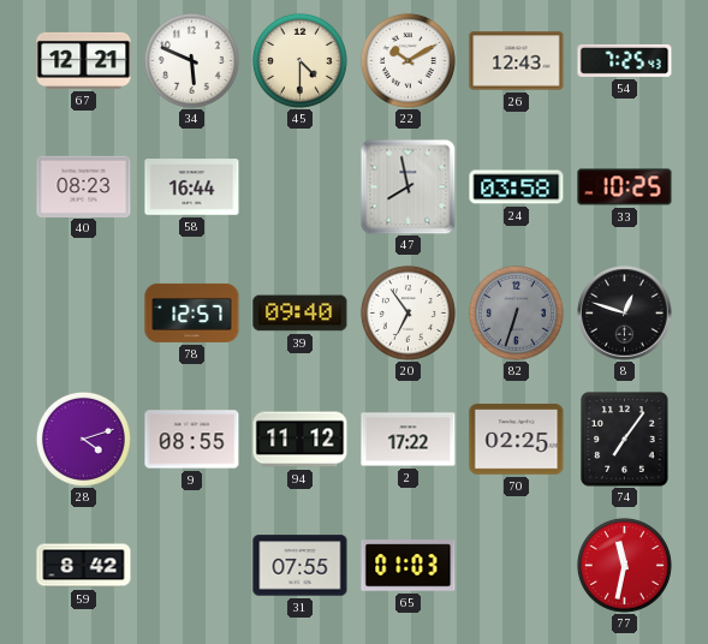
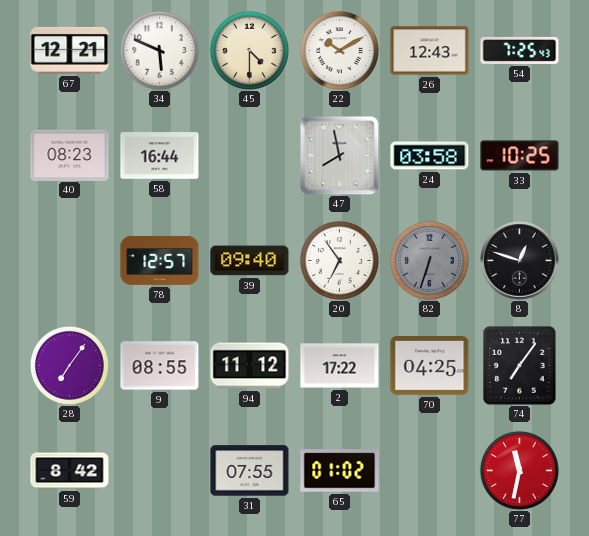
28: 4:12 -> 7:06 (69, 365)
70: 02:25 -> 04:25 (430, 366)
65: 01:03 -> 01:02 (340, 471)
